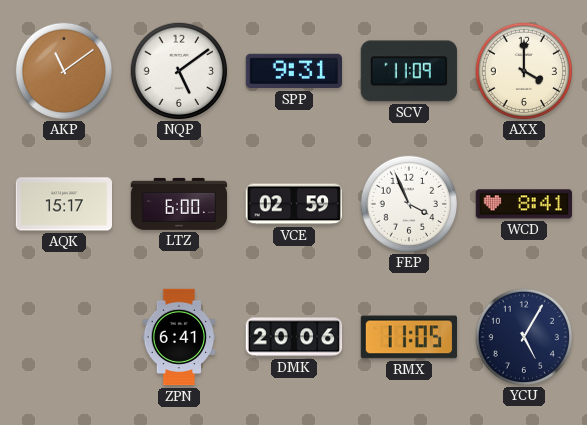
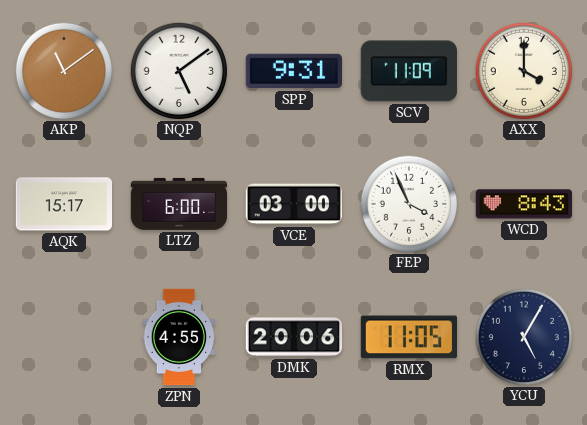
VCE: 02:59 -> 03:00 (293, 204)
WCD: 8:41 -> 8:43 (523, 204)
ZPN: 6:41 -> 4:55 (179, 337)
